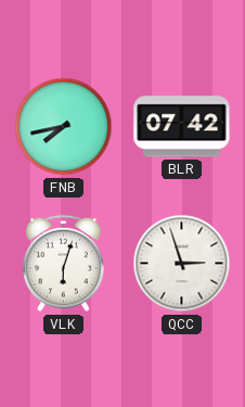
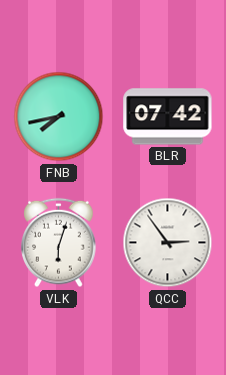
QCC: 2:57 -> 2:54 (168, 243)
